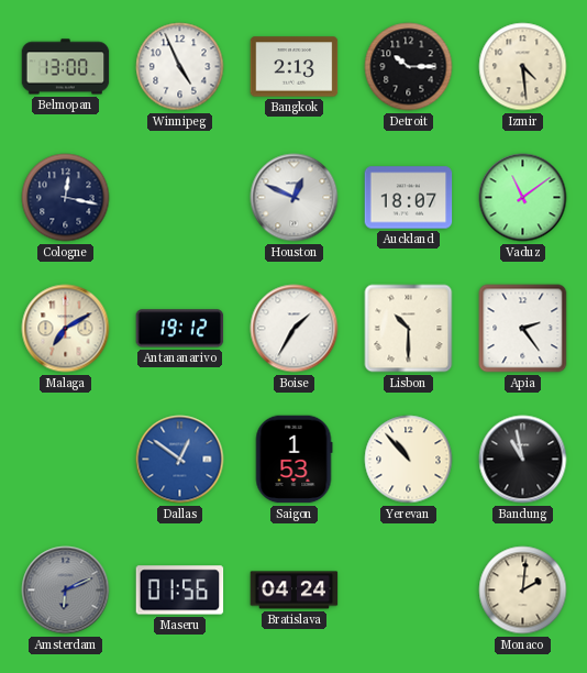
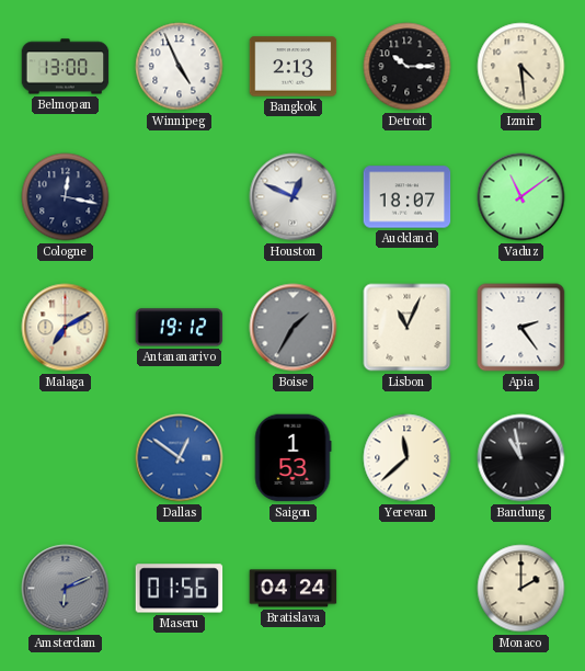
Boise dial: white -> grey (294, 328)
Lisbon: 10:30 -> 11:04 (408, 328)
Yerevan: 10:53 -> 11:38 (408, 458)
Monaco: 2:01 -> 2:00 (521, 589)
